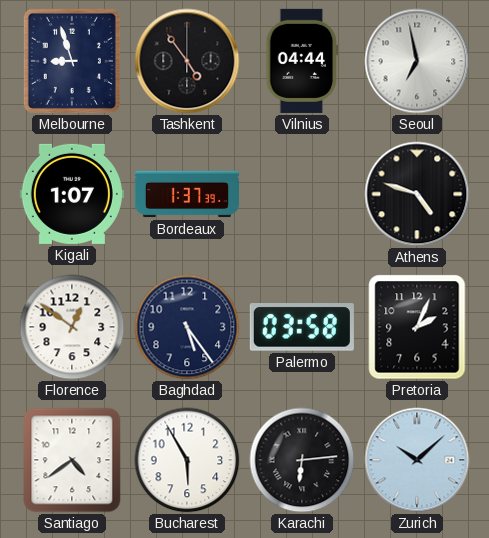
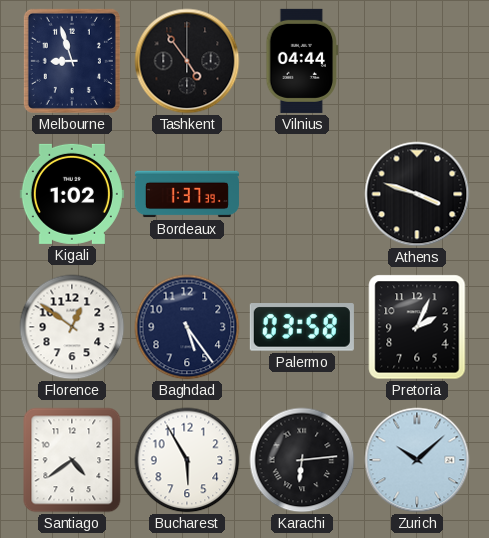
Seoul: 6:58 -> none (417, 61)
Kigali: 1:07 -> 1:02 (72, 194)
Athens: 4:48 -> 3:48 (417, 194)
